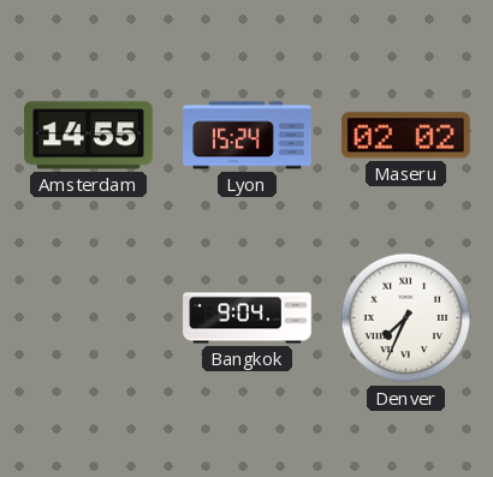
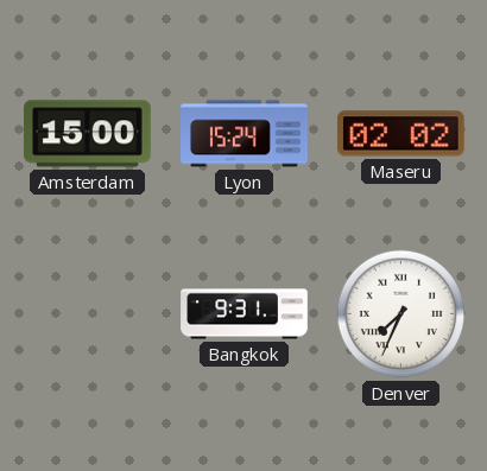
Amsterdam: 14:55 -> 15:00 (88, 134)
Bangkok: 9:04 -> 9:31 (245, 314)
